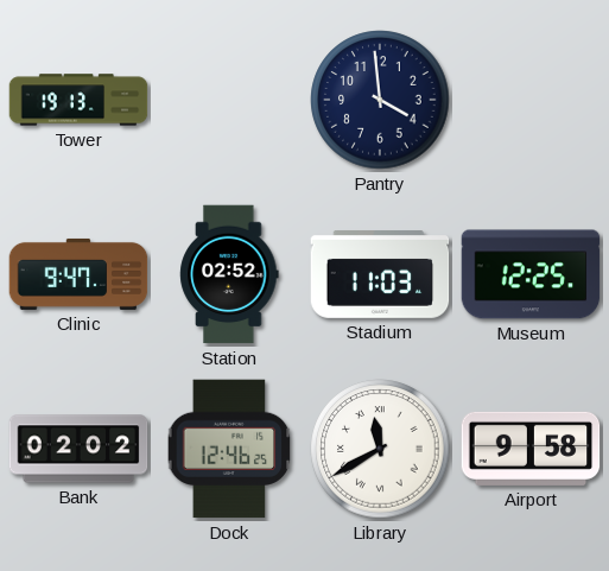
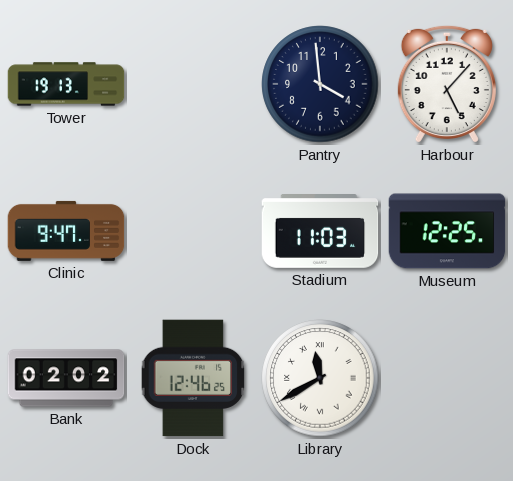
Harbour: none -> 5:07 (447, 84)
Station: 02:52 -> none (229, 274)
Airport: 9:58 -> none (531, 449)
